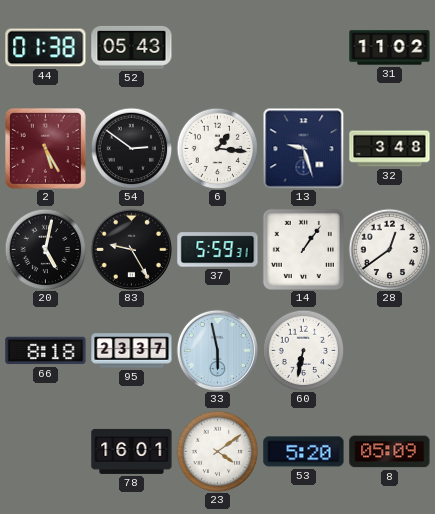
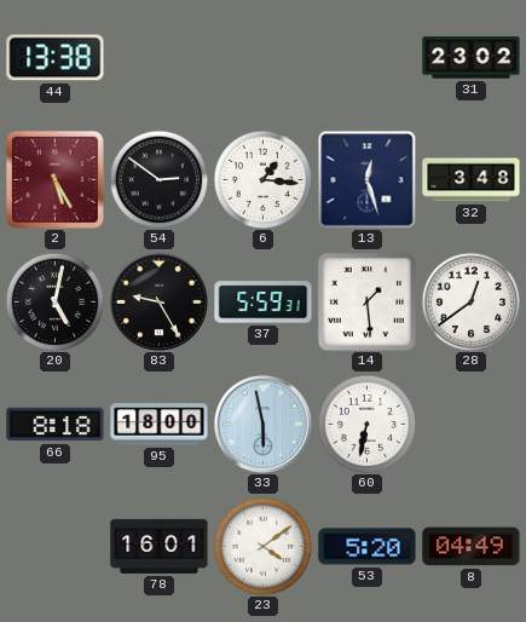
44: 01:38 -> 13:38 (56, 58)
52: 05:43 -> none (132, 47)
31: 11:02 -> 23:02 (472, 58)
13: 9:27 -> 12:27 (366, 179)
14: 1:06 -> 1:29 (366, 301)
95: 23:37 -> 18:00 (160, 425)
8: 05:09 -> 04:49 (472, 547)
